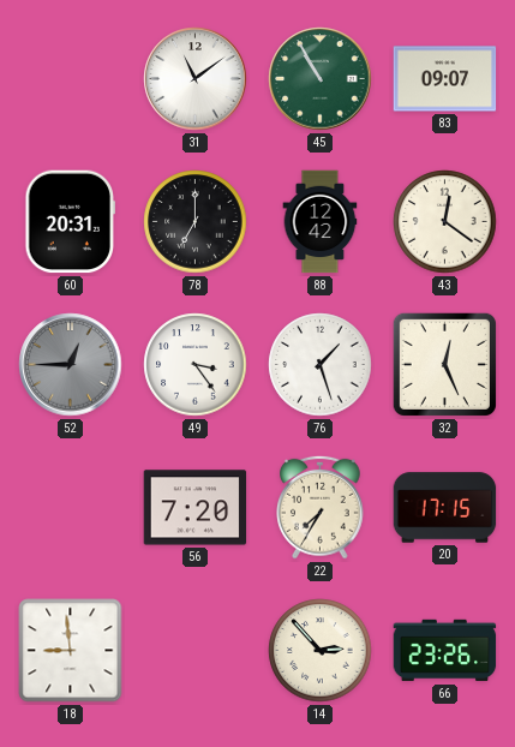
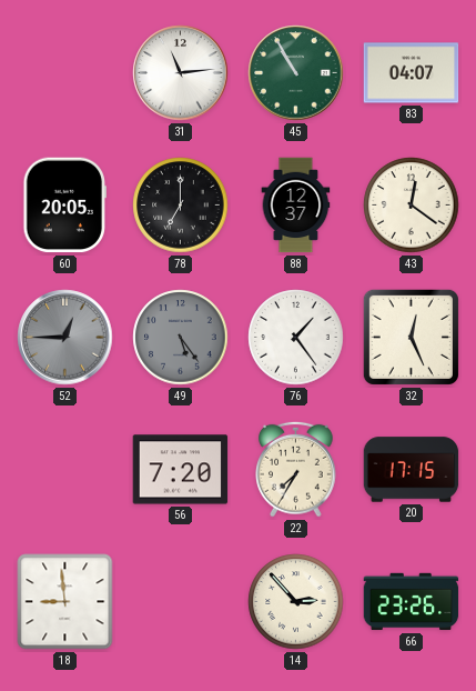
31: 11:09 -> 11:14 (181, 73)
83: 09:07 -> 04:07 (412, 73)
60: 20:31 -> 20:05 (64, 206)
88: 12:42 -> 12:37 (296, 206)
49: 3:24 -> 5:24 (181, 338)
49 dial: white -> grey (181, 338)
76: 1:27 -> 1:24 (296, 338)
